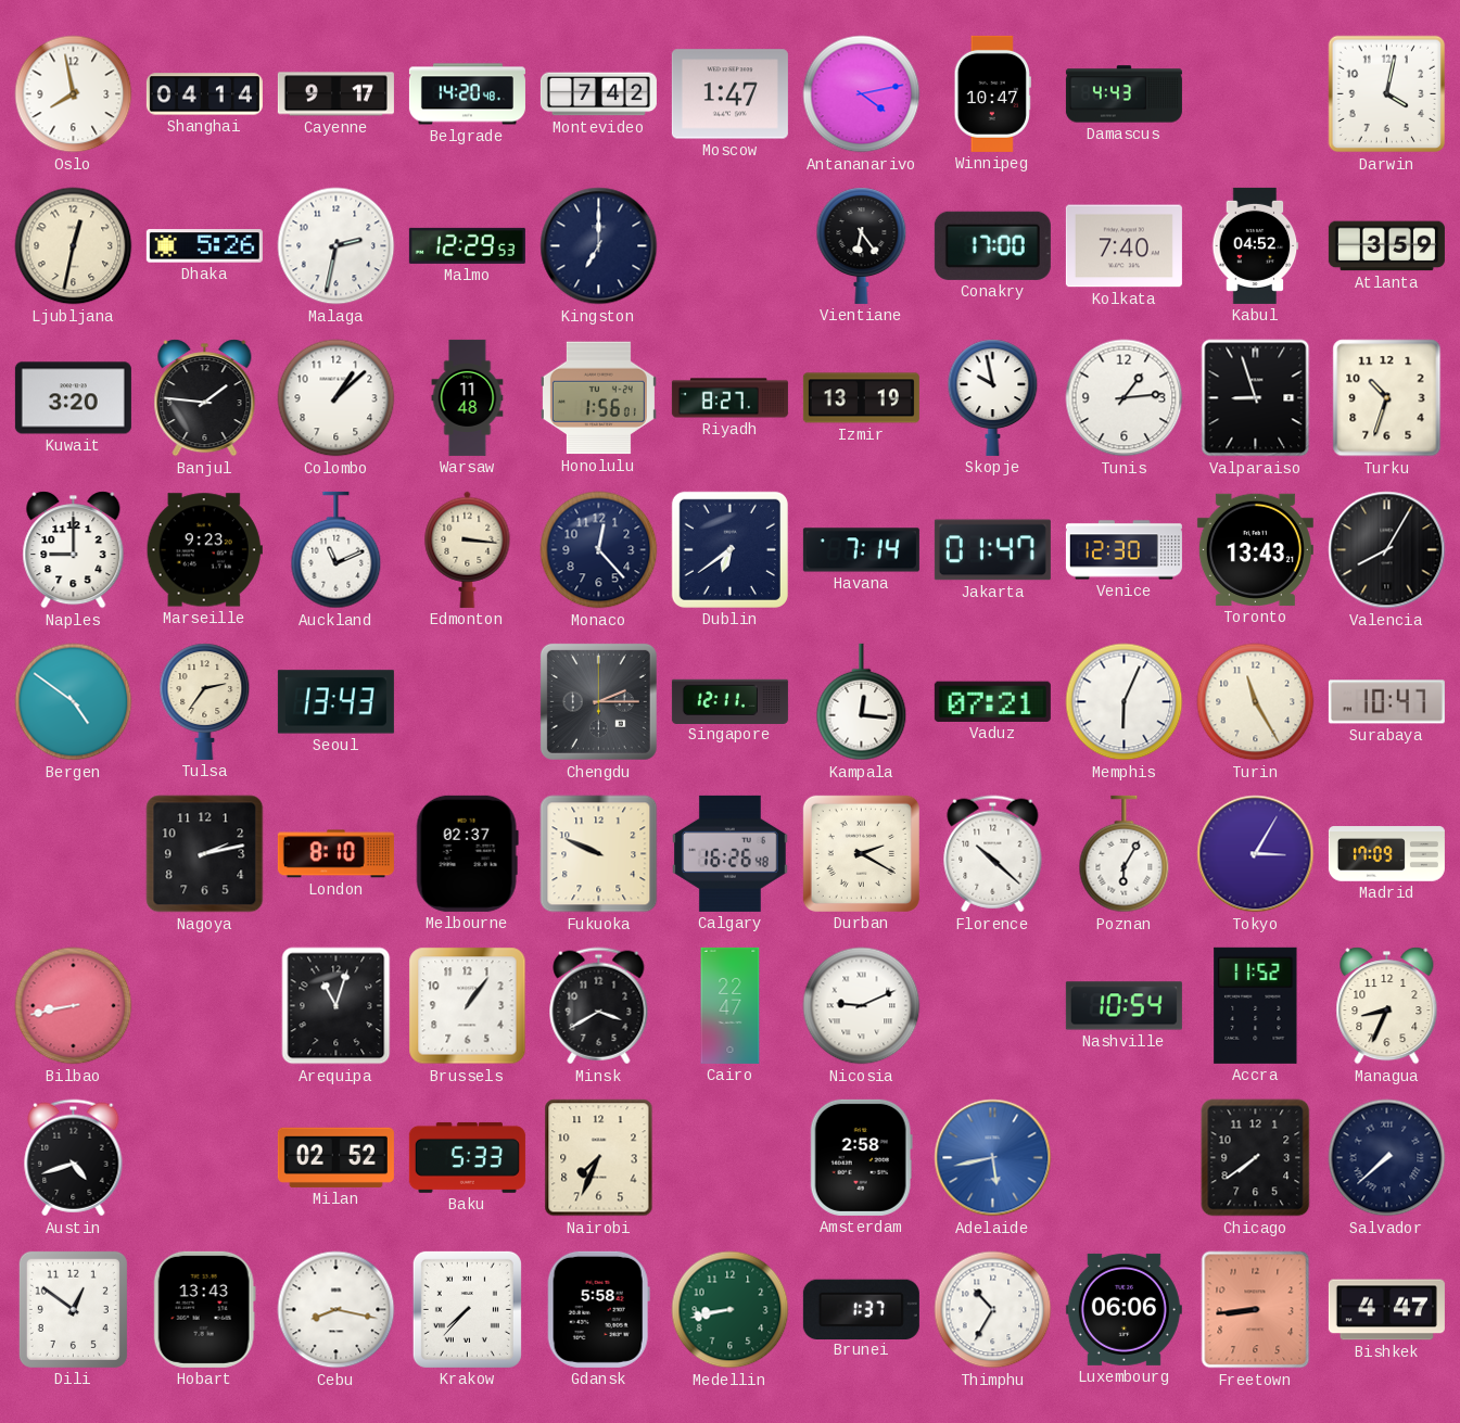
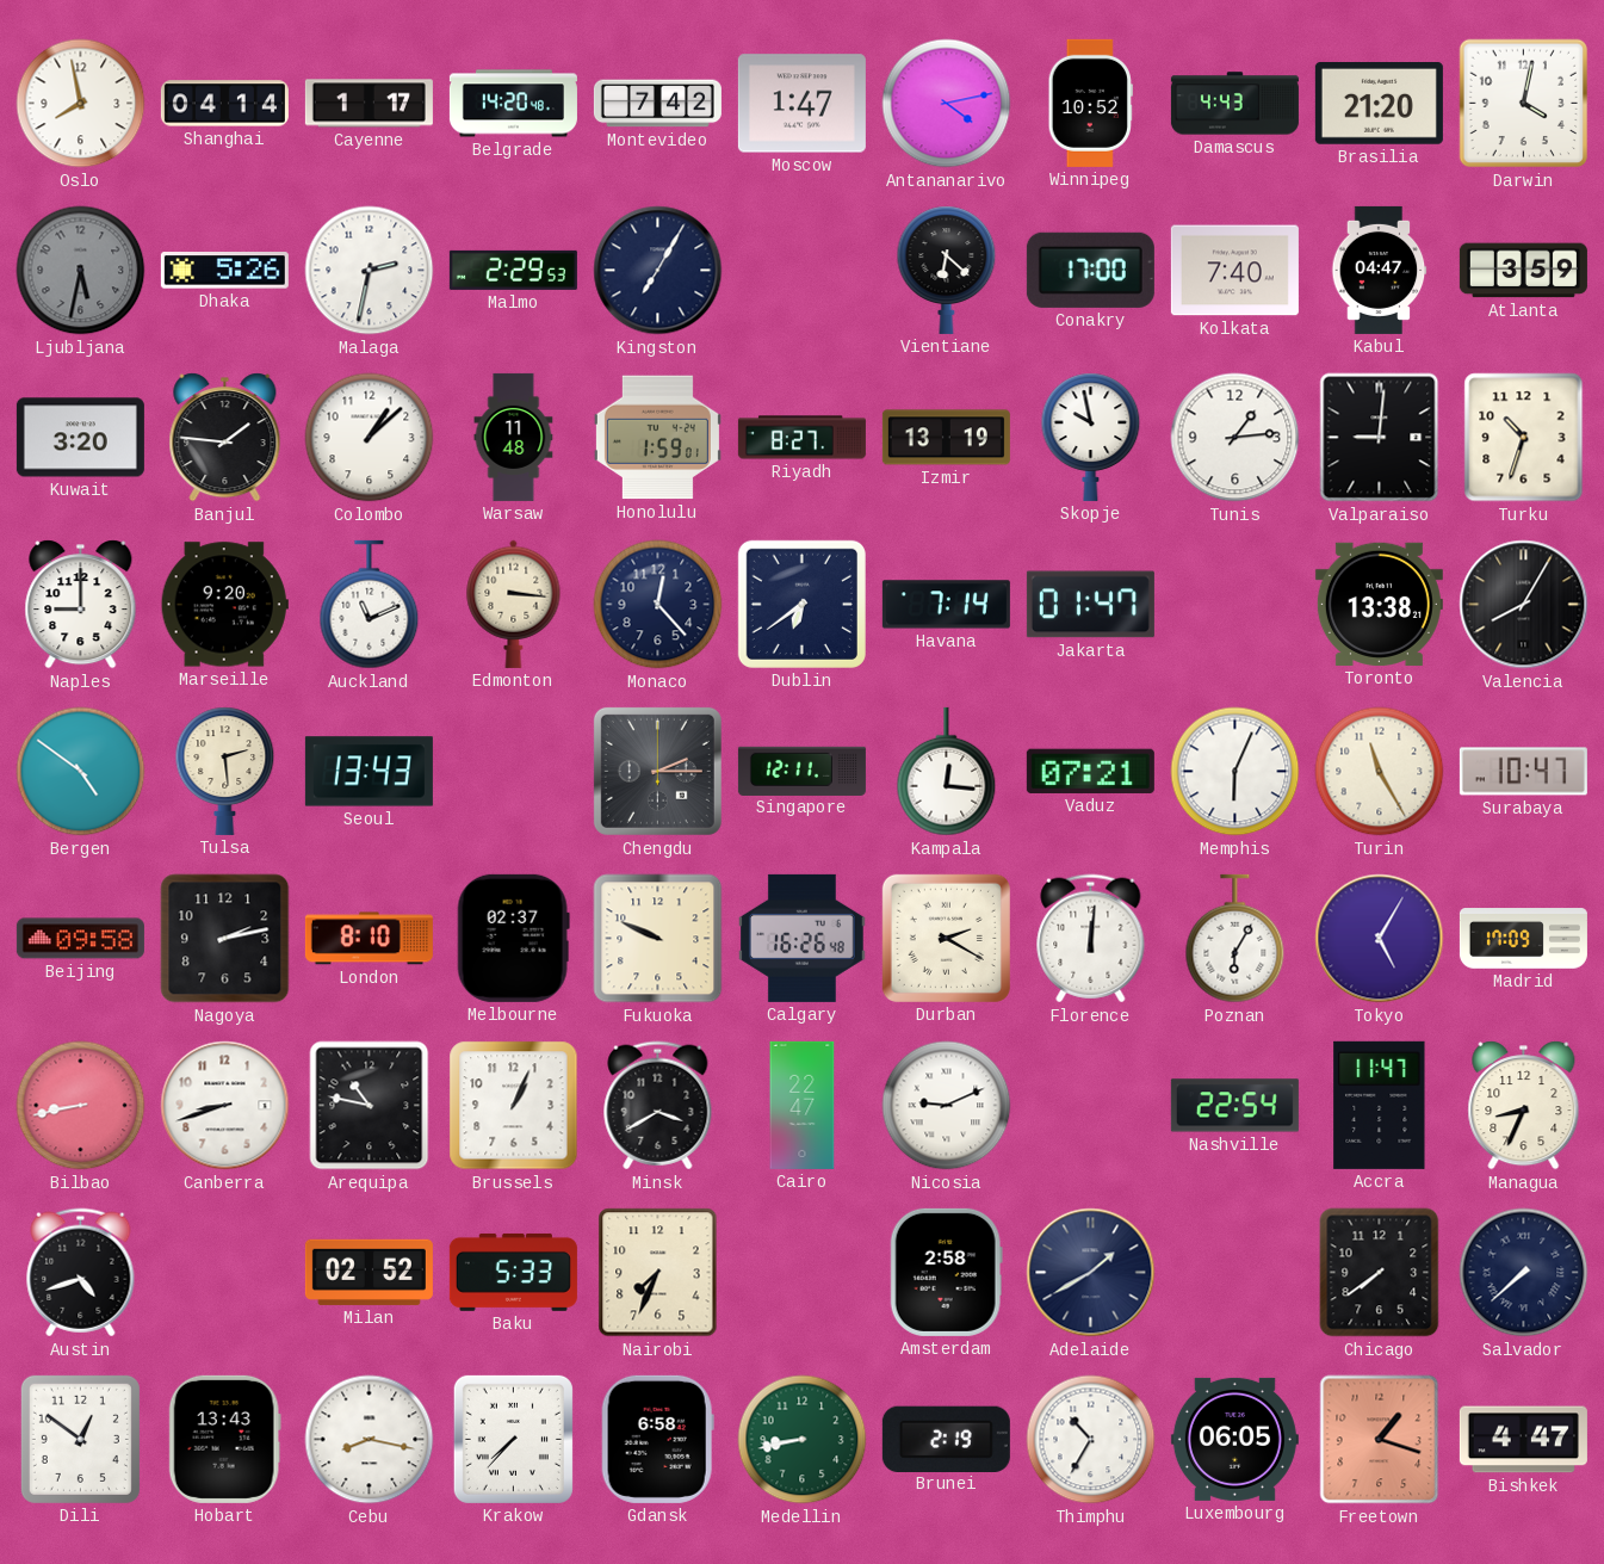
Cayenne: 9:17 -> 1:17 (369, 104)
Winnipeg: 10:47 -> 10:52 (1090, 103)
Brasilia: none -> 21:20 (1379, 104)
Ljubljana: 12:32 -> 5:32 (81, 271)
Ljubljana dial: cream -> grey (81, 271)
Malmo: 12:29 -> 2:29 (513, 270)
Kingston: 7:00 -> 7:05 (658, 271)
Vientiane: 6:24 -> 6:22 (947, 270)
Kabul: 04:52 -> 04:47 (1380, 270)
Honolulu: 1:56 -> 1:59 (657, 438)
Valparaiso: 8:57 -> 9:01 (1380, 438)
Marseille: 9:23 -> 9:20 (224, 605)
Venice: 12:30 -> none (1123, 550)
Toronto: 13:43 -> 13:38 (1379, 604)
Tulsa: 2:36 -> 2:29 (225, 771)
Beijing: none -> 09:58 (80, 939)
Florence: 10:22 -> 12:01 (1091, 939)
Tokyo: 3:05 -> 5:05 (1380, 939)
Canberra: none -> 8:42 (225, 1106)
Arequipa: 11:03 -> 10:47 (370, 1106)
Brussels: 1:06 -> 1:04 (514, 1106)
Nashville: 10:54 -> 22:54 (1234, 1106)
Accra: 11:52 -> 11:47 (1380, 1105)
Adelaide: 5:43 -> 1:40 (1091, 1273)
Adelaide dial: blue -> navy (1091, 1273)
Gdansk: 5:58 -> 6:58 (657, 1439)
Brunei: 1:37 -> 2:19 (946, 1439)
Luxembourg: 06:06 -> 06:05 (1234, 1439)
Freetown: 8:44 -> 1:18 (1380, 1440)
